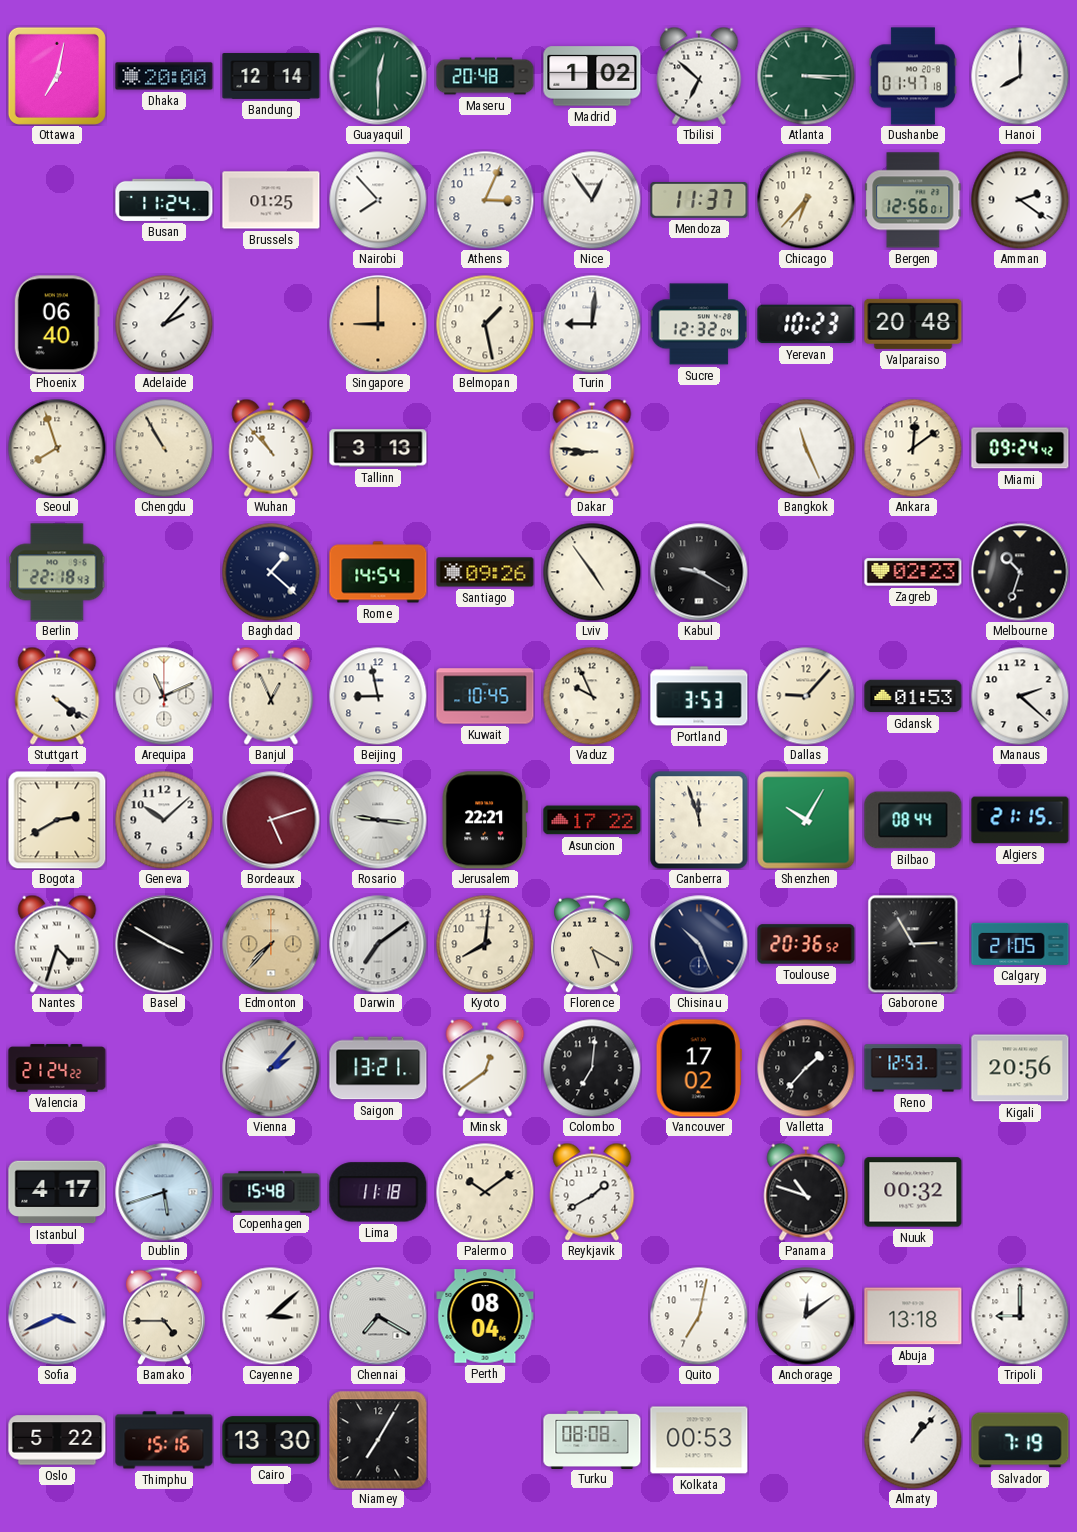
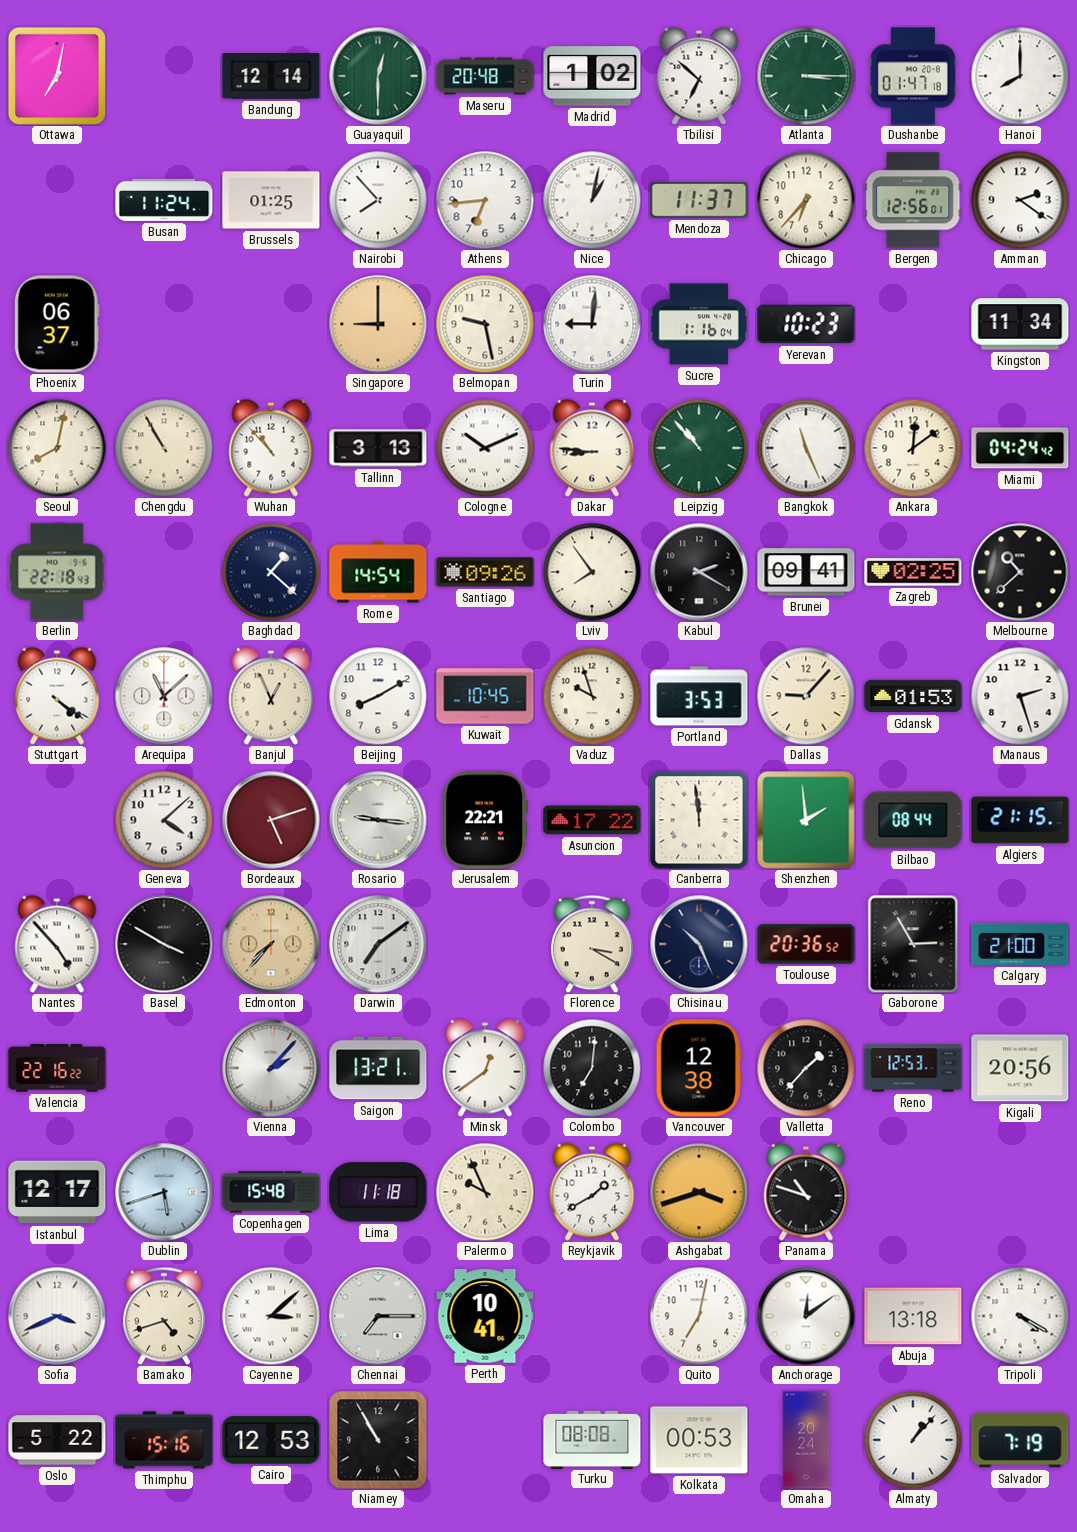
Dhaka: 20:00 -> none (164, 76)
Athens: 3:04 -> 6:44 (485, 200)
Nice: 12:54 -> 1:02 (592, 200)
Phoenix: 06:40 -> 06:37 (57, 324)
Adelaide: 2:07 -> none (164, 324)
Belmopan: 1:28 -> 9:28 (485, 324)
Sucre: 12:32 -> 1:16 (698, 324)
Valparaiso: 20:48 -> none (913, 324)
Kingston: none -> 11:34 (1020, 324)
Seoul: 7:57 -> 8:02 (57, 448)
Cologne: none -> 10:11 (485, 448)
Leipzig: none -> 10:53 (699, 448)
Miami: 09:24 -> 04:24 (1020, 448)
Lviv: 4:54 -> 7:54 (592, 572)
Kabul: 9:20 -> 2:20 (699, 572)
Brunei: none -> 09:41 (806, 572)
Zagreb: 02:23 -> 02:25 (913, 572)
Melbourne: 10:33 -> 10:38 (1020, 572)
Arequipa: 11:11 -> 11:08 (164, 696)
Beijing: 8:58 -> 8:10 (378, 696)
Vaduz: 9:56 -> 9:57 (592, 696)
Manaus: 2:22 -> 2:27 (1020, 696)
Bogota: 2:40 -> none (57, 820)
Geneva: 10:08 -> 4:08 (164, 820)
Canberra: 11:57 -> 11:59 (699, 820)
Shenzhen: 10:05 -> 1:59 (806, 820)
Nantes: 4:33 -> 4:53 (57, 944)
Kyoto: 8:01 -> none (485, 944)
Florence: 5:20 -> 3:20 (593, 944)
Calgary: 21:05 -> 21:00 (1020, 944)
Valencia: 21:24 -> 22:16 (57, 1068)
Vancouver: 17:02 -> 12:38 (699, 1068)
Istanbul: 4:17 -> 12:17 (57, 1192)
Palermo: 10:09 -> 9:56 (485, 1192)
Ashgabat: none -> 3:42 (699, 1192)
Nuuk: 00:32 -> none (913, 1192)
Bamako: 4:45 -> 4:42 (165, 1316)
Chennai: 7:20 -> 7:15 (378, 1316)
Perth: 08:04 -> 10:41 (485, 1316)
Tripoli: 9:00 -> 4:20 (1020, 1316)
Cairo: 13:30 -> 12:53 (271, 1440)
Niamey: 7:05 -> 10:55 (378, 1440)
Omaha: none -> 20:24 (806, 1440)
